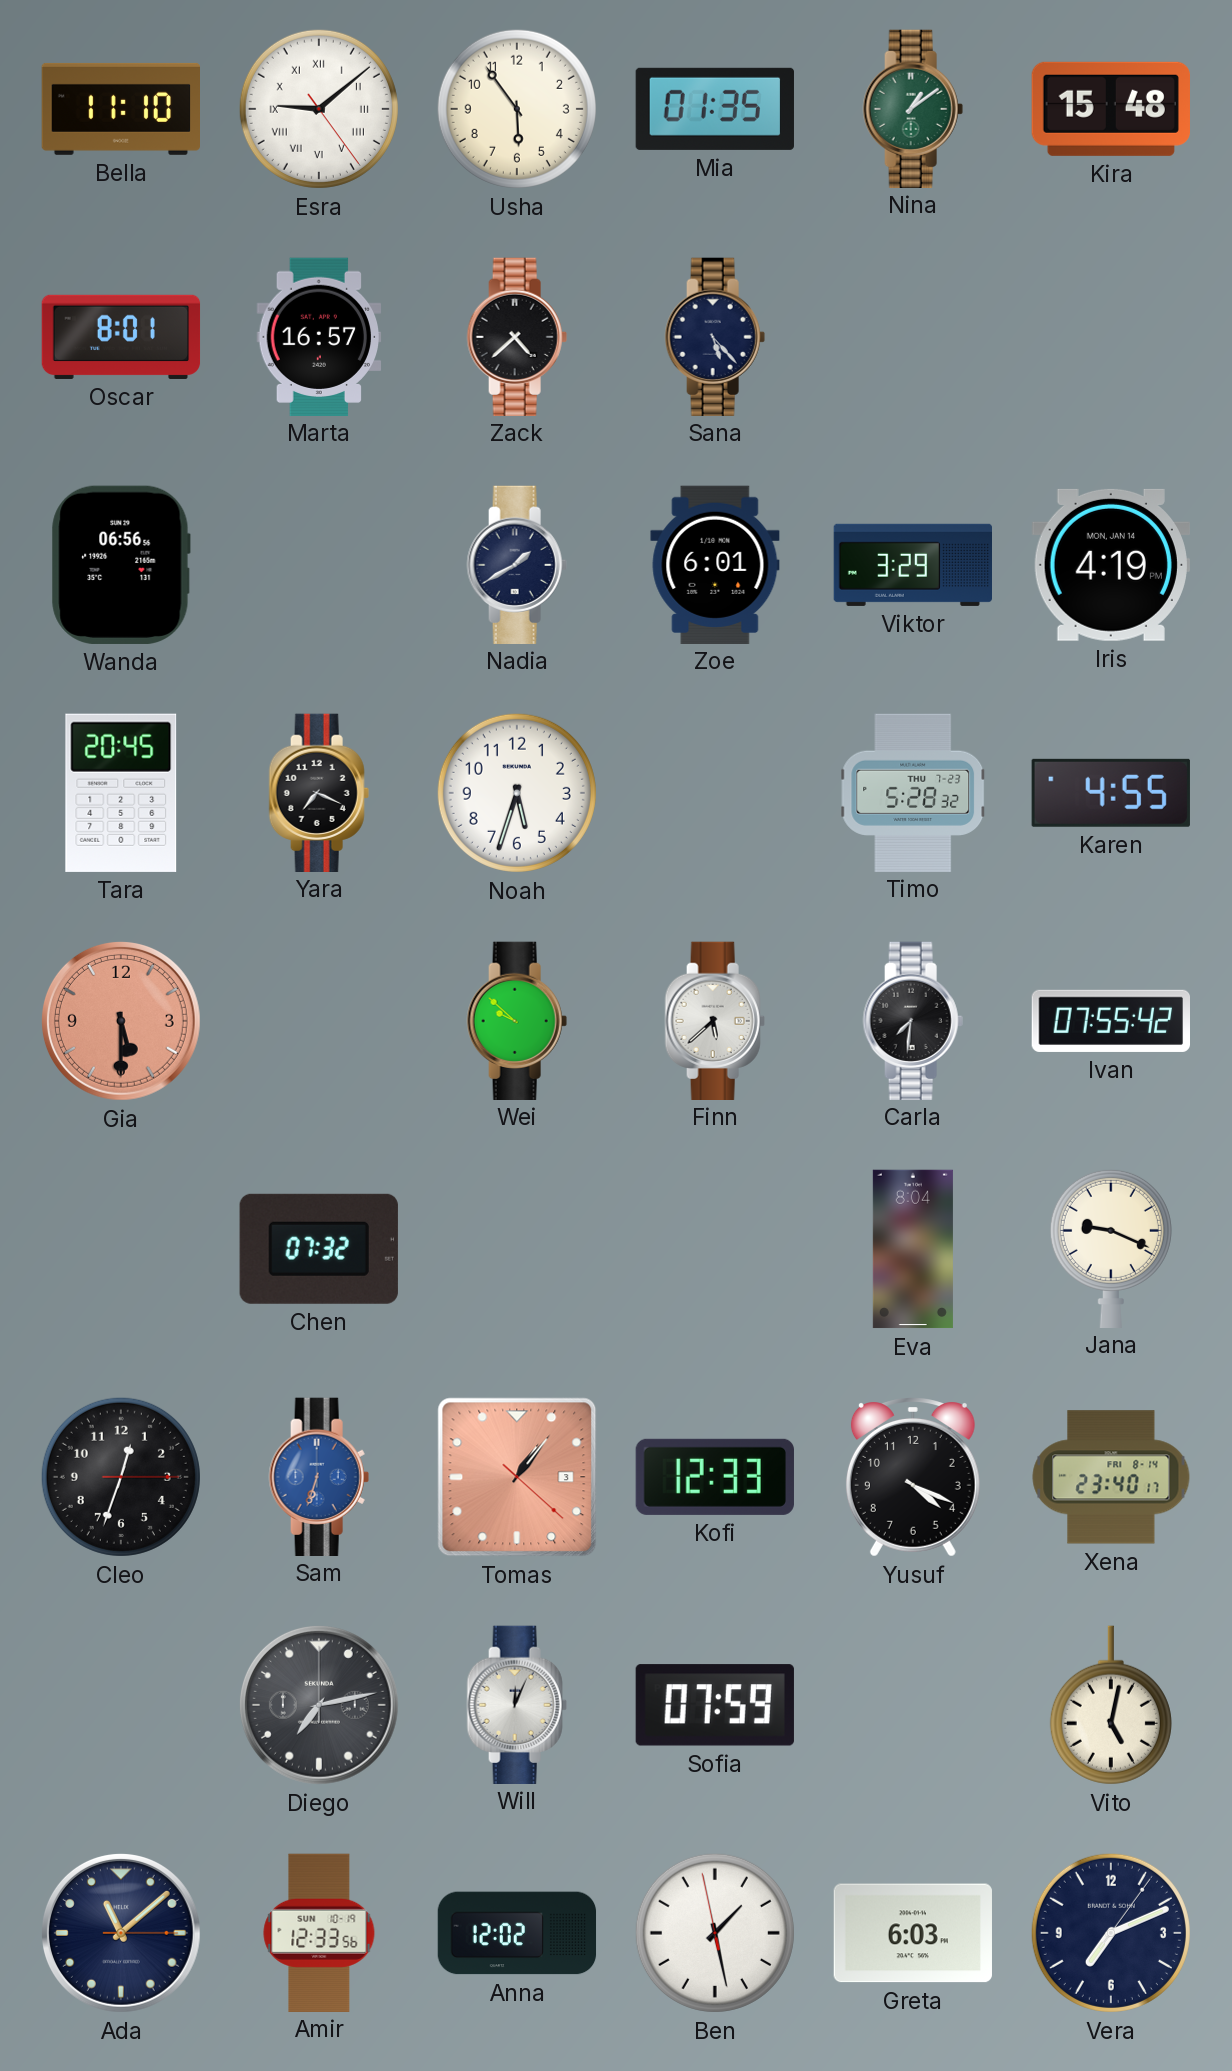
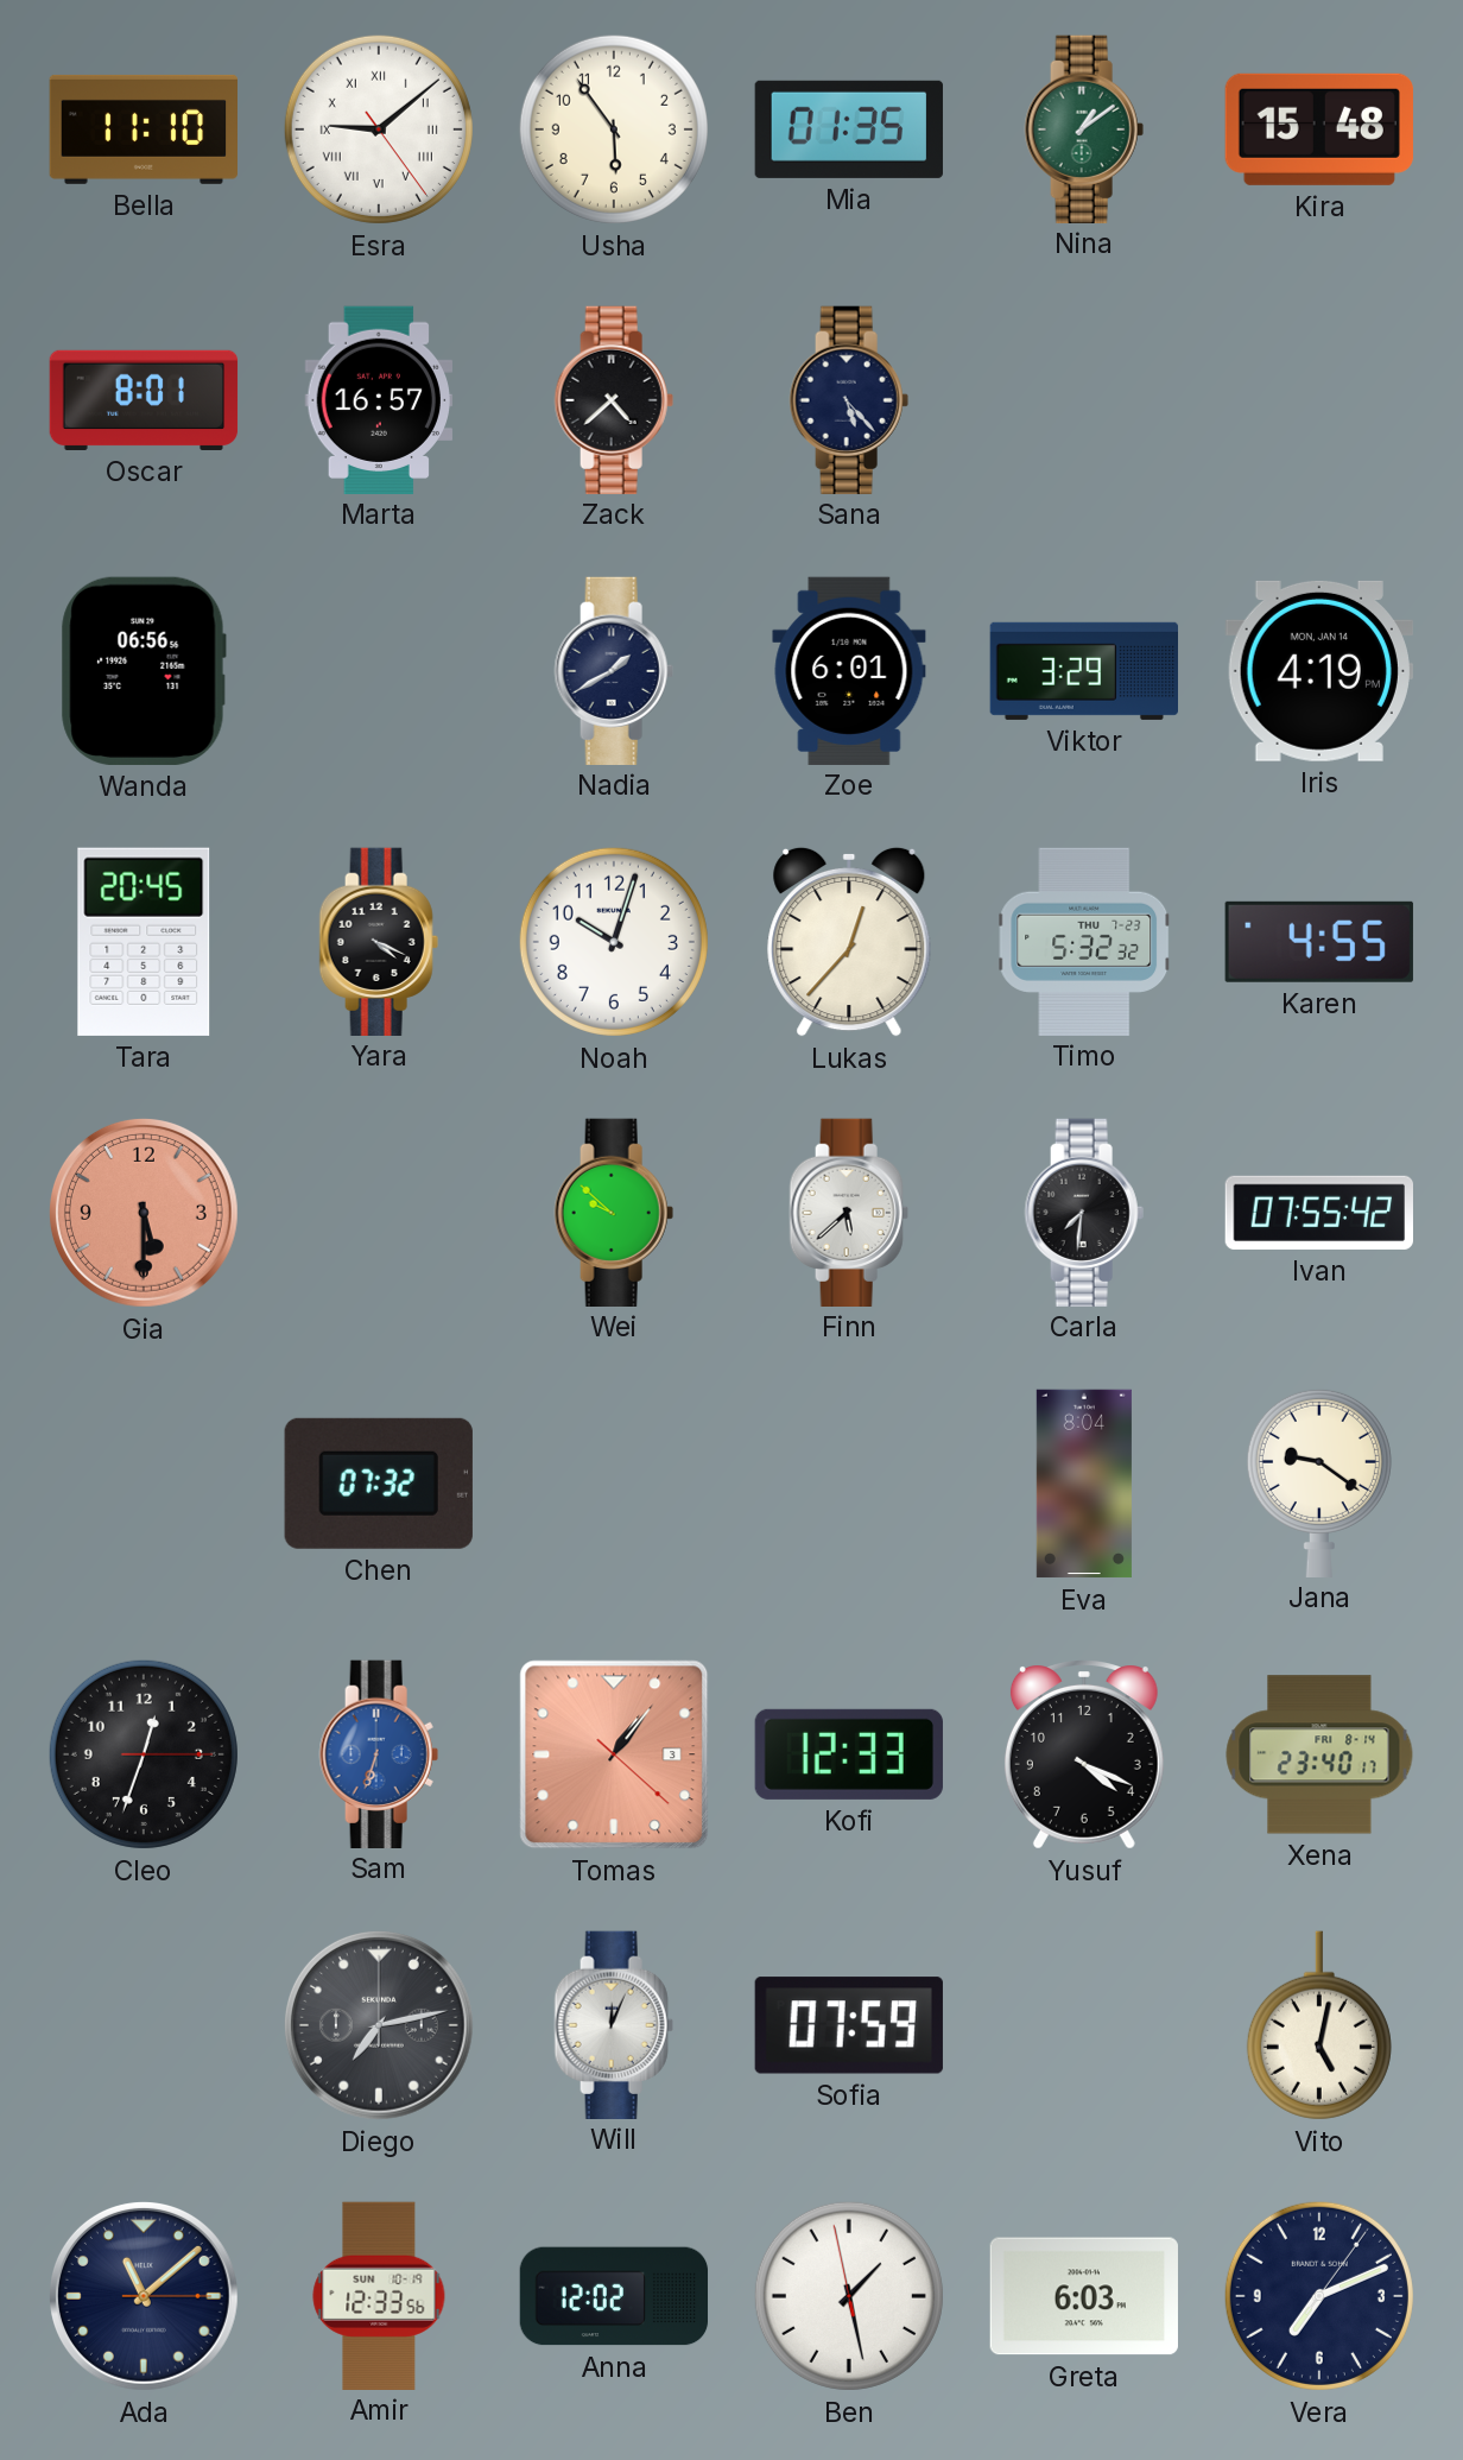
Yara: 7:19 -> 4:19 (379, 941)
Noah: 5:33 -> 10:03 (614, 942)
Lukas: none -> 12:37 (849, 942)
Timo: 5:28 -> 5:32 (1085, 941)
Jana: 9:19 -> 9:21 (1319, 1482)
